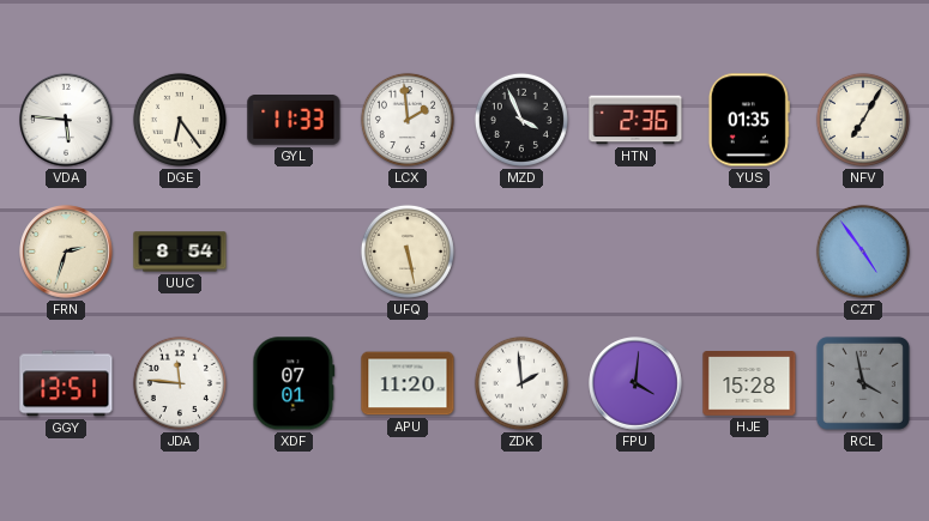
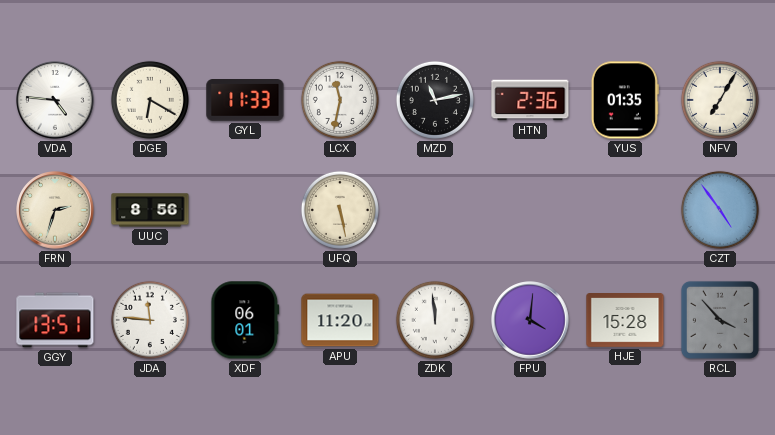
VDA: 5:46 -> 4:46 (55, 100)
DGE: 6:24 -> 6:20 (150, 100)
LCX: 1:59 -> 11:32 (340, 100)
MZD: 3:56 -> 11:13 (435, 100)
UUC: 8:54 -> 8:56 (150, 210)
XDF: 07:01 -> 06:01 (245, 320)
ZDK: 1:59 -> 11:59 (435, 320)
RCL: 3:58 -> 3:53 (720, 320)
